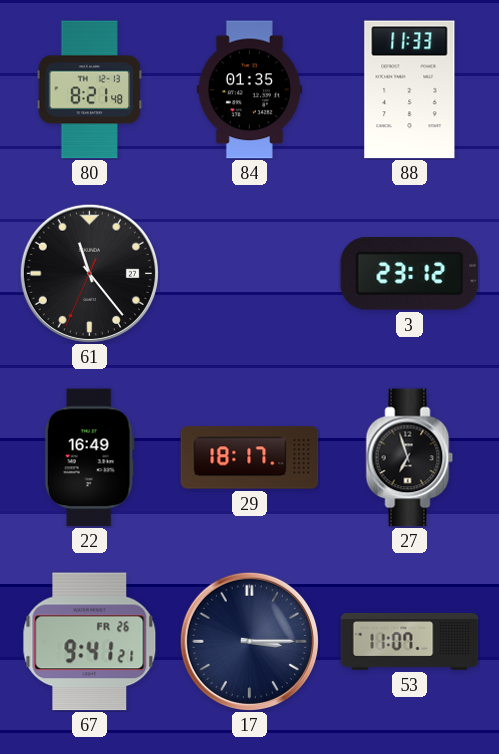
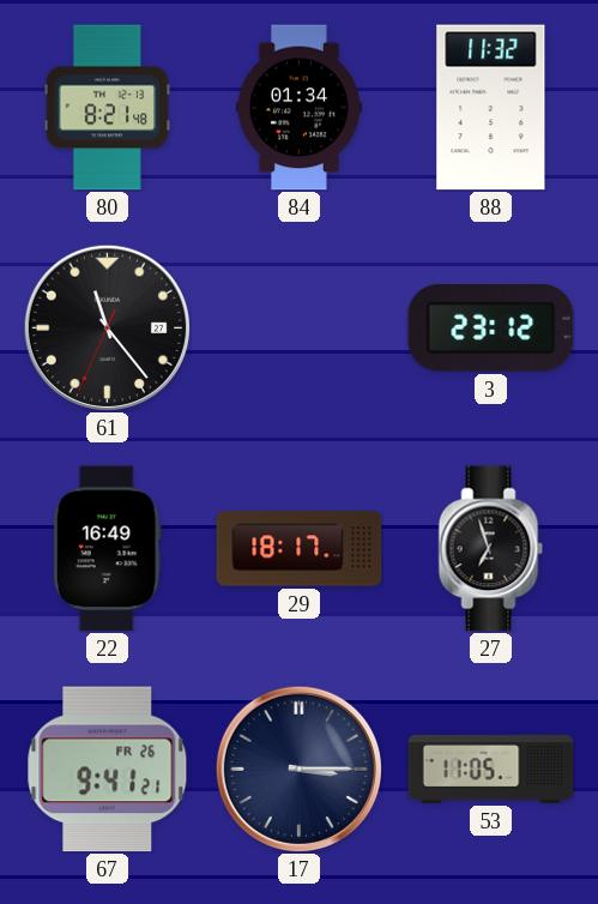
84: 01:35 -> 01:34 (298, 108)
88: 11:33 -> 11:32 (491, 108)
53: 11:07 -> 11:05 (491, 769)
